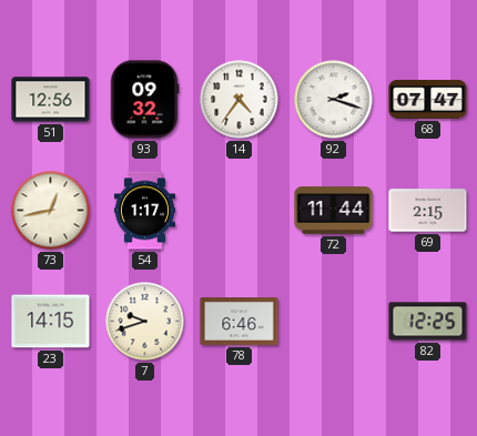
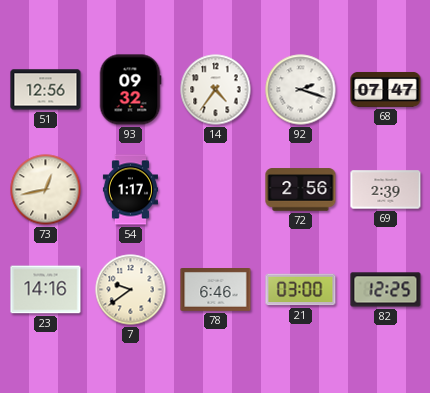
72: 11:44 -> 2:56 (301, 190)
69: 2:15 -> 2:39 (386, 190)
23: 14:15 -> 14:16 (46, 290)
7: 9:42 -> 9:39 (131, 290)
21: none -> 03:00 (301, 290)
